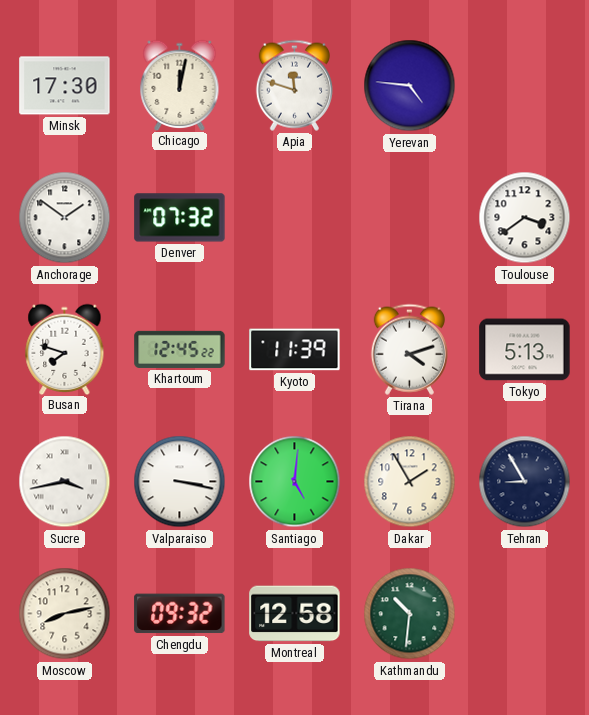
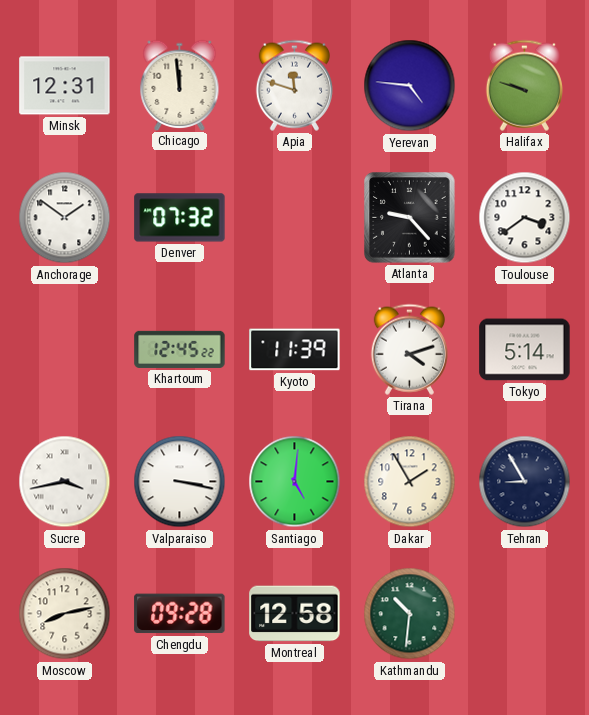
Minsk: 17:30 -> 12:31 (65, 86)
Chicago: 12:02 -> 11:59 (180, 85)
Halifax: none -> 9:48 (524, 85)
Atlanta: none -> 9:23 (410, 218)
Busan: 7:48 -> none (65, 349)
Tokyo: 5:13 -> 5:14 (525, 350)
Chengdu: 09:32 -> 09:28 (180, 614)
